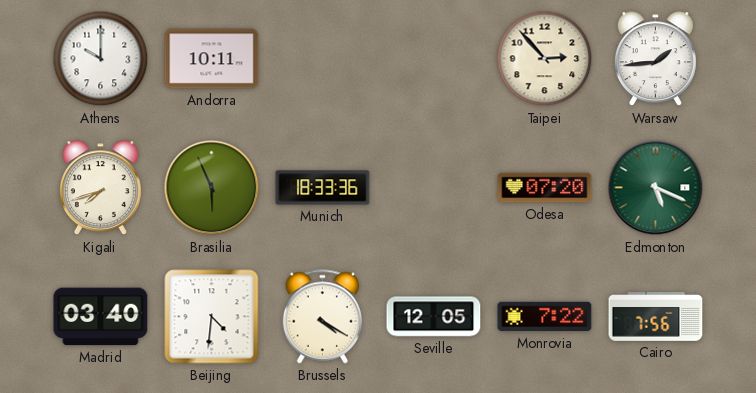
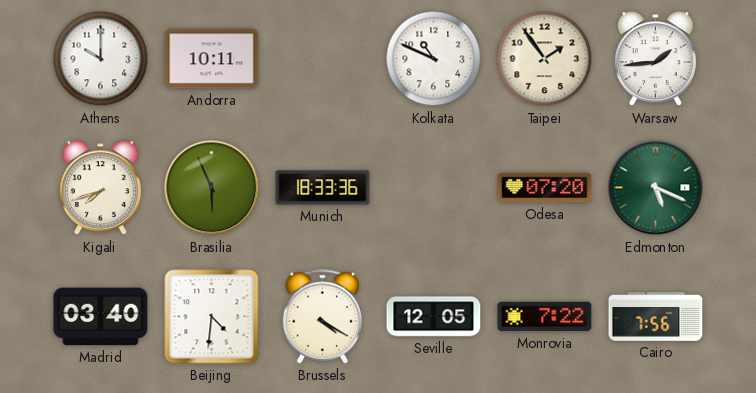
Kolkata: none -> 10:49 (434, 59)
Taipei: 2:53 -> 1:54 (545, 59)
